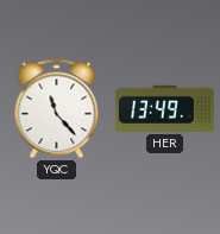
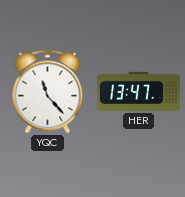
HER: 13:49 -> 13:47 (138, 91)
